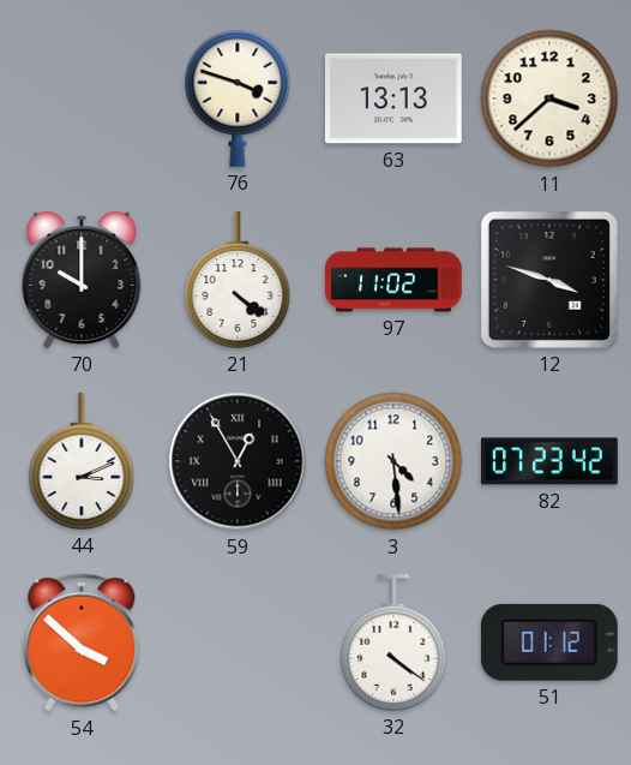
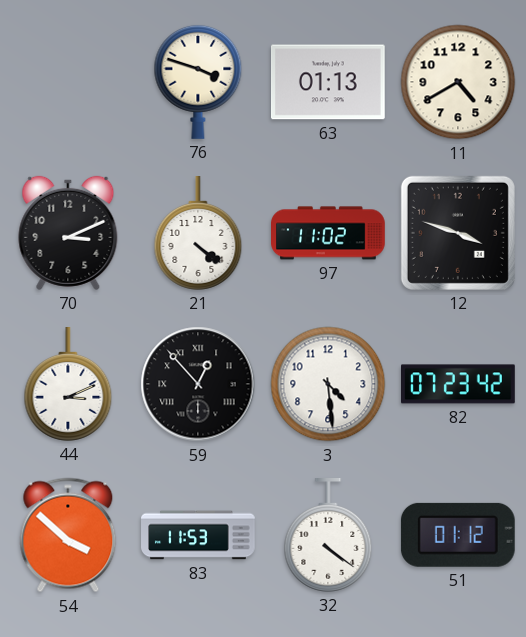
63: 13:13 -> 01:13 (329, 82)
11: 3:38 -> 4:40 (458, 82)
70: 10:00 -> 3:11 (68, 233)
59: 12:55 -> 12:53 (198, 384)
83: none -> 11:53 (198, 535)
